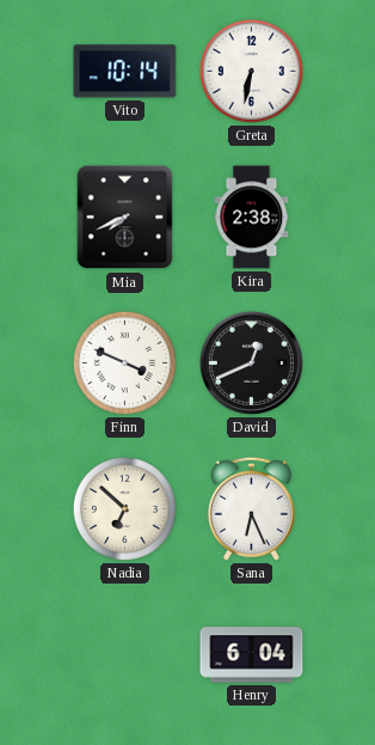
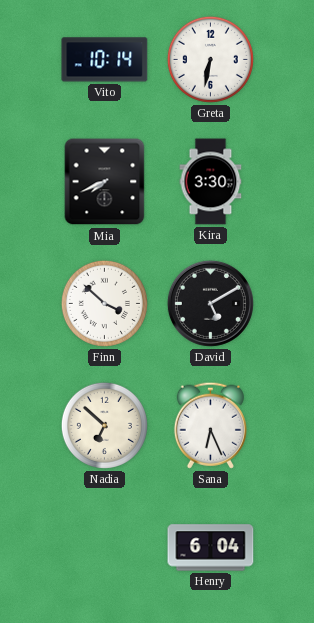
Kira: 2:38 -> 3:30 (211, 182)
Finn: 3:49 -> 3:52 (104, 303)
David: 12:41 -> 5:10 (210, 303)
